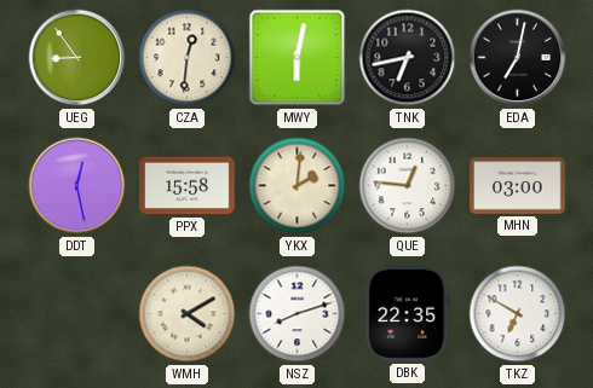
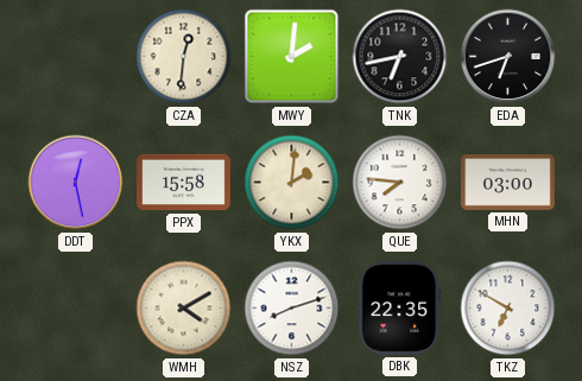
UEG: 8:54 -> none (77, 58)
MWY: 6:02 -> 2:01 (292, 57)
EDA: 7:02 -> 6:42 (508, 57)
QUE: 12:46 -> 7:46 (400, 183)
